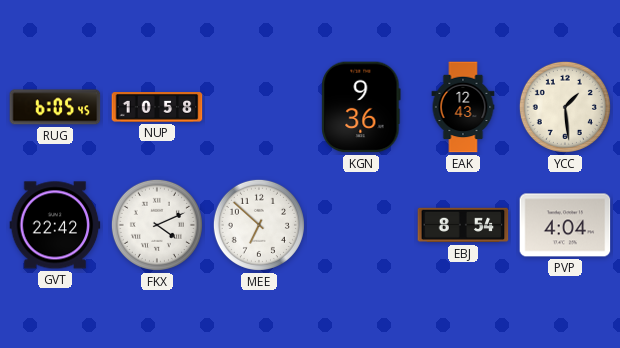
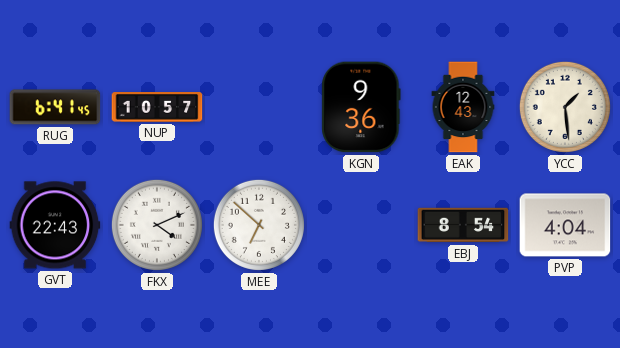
RUG: 6:05 -> 6:41 (55, 107)
NUP: 10:58 -> 10:57 (157, 108)
GVT: 22:42 -> 22:43 (55, 225)
